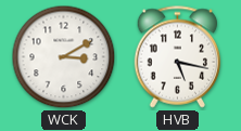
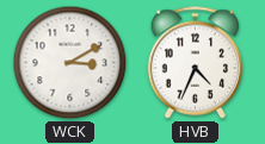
HVB: 5:17 -> 4:34 (196, 63)
